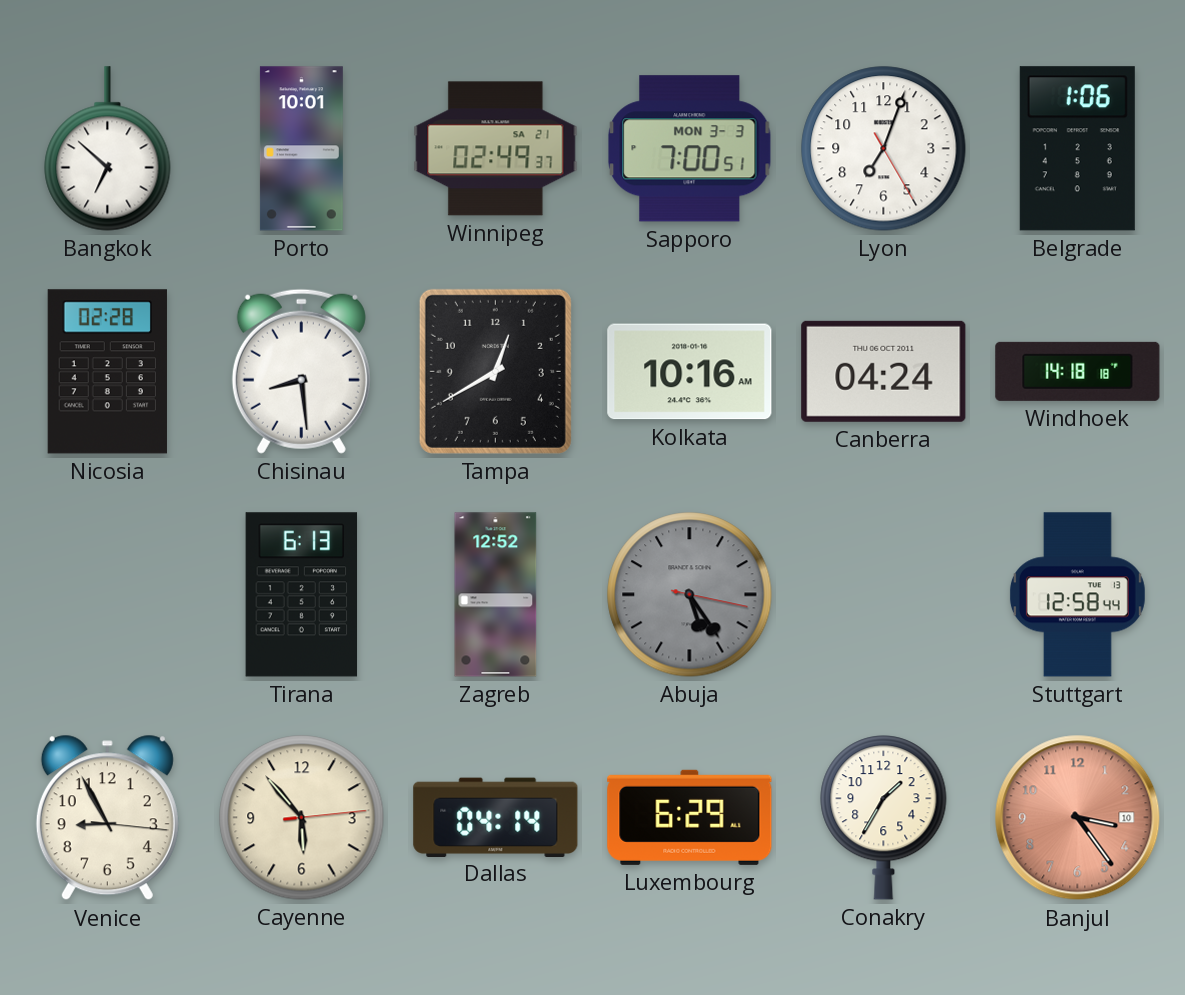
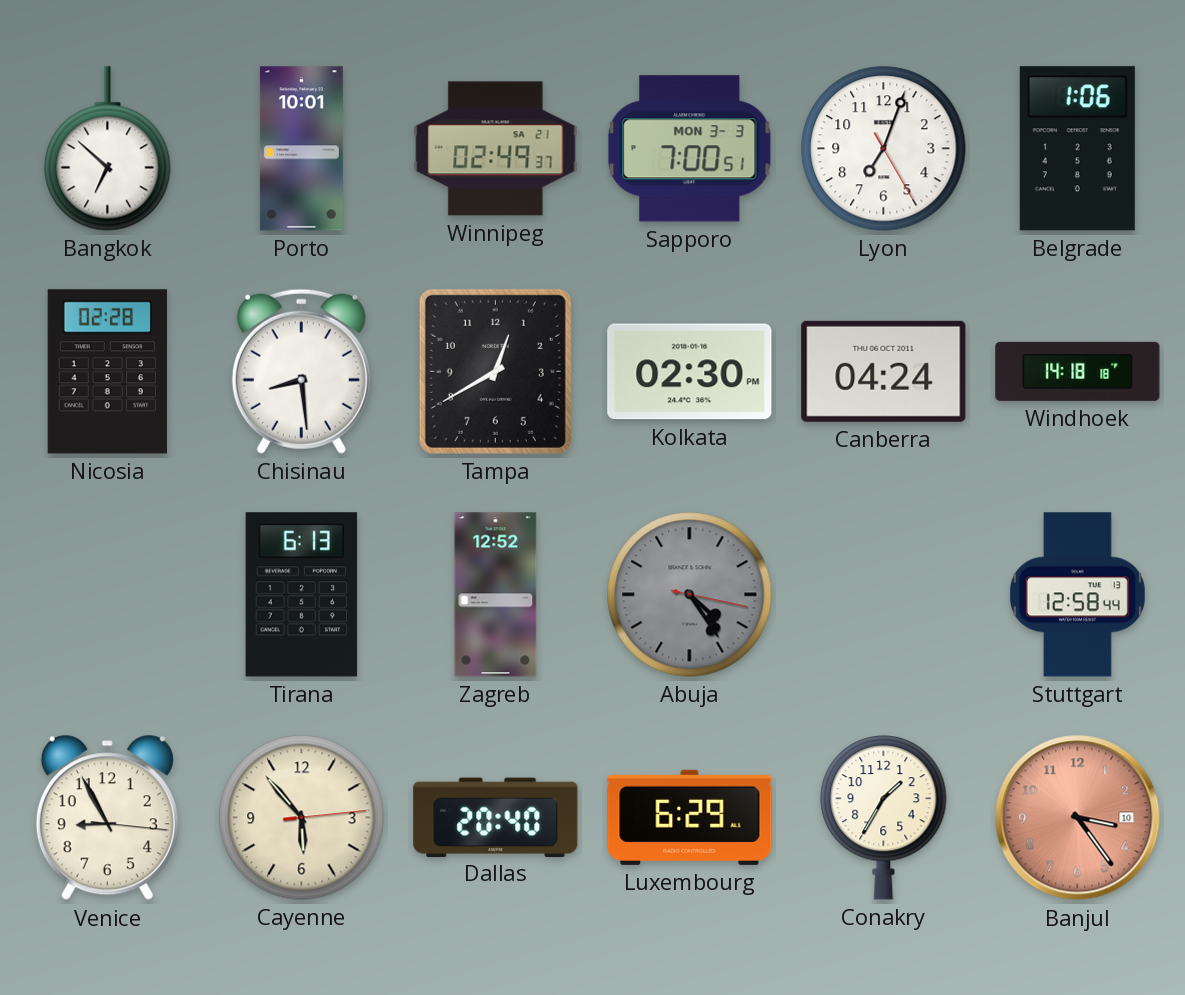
Kolkata: 10:16 -> 02:30 (690, 372)
Abuja: 5:24 -> 4:24 (690, 595)
Dallas: 04:14 -> 20:40 (496, 817)
